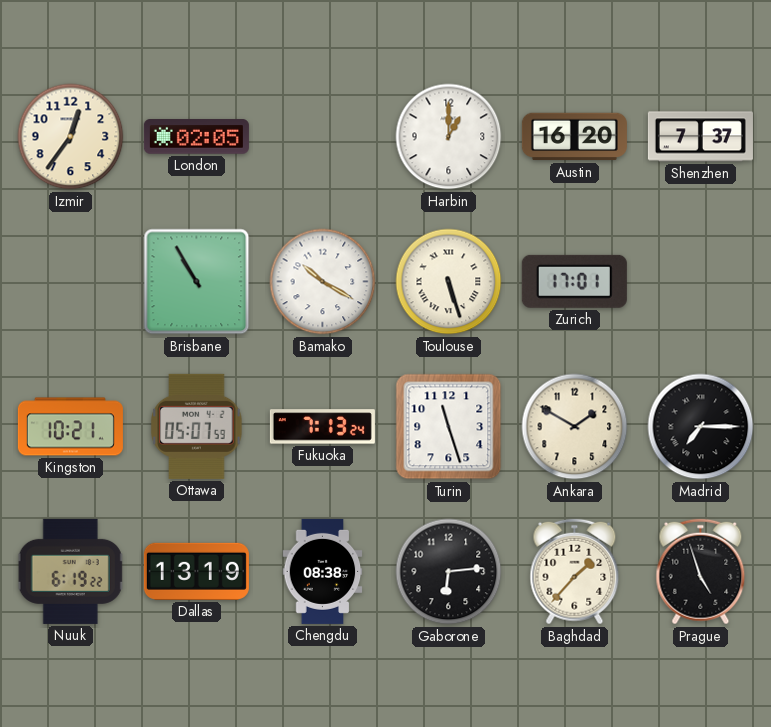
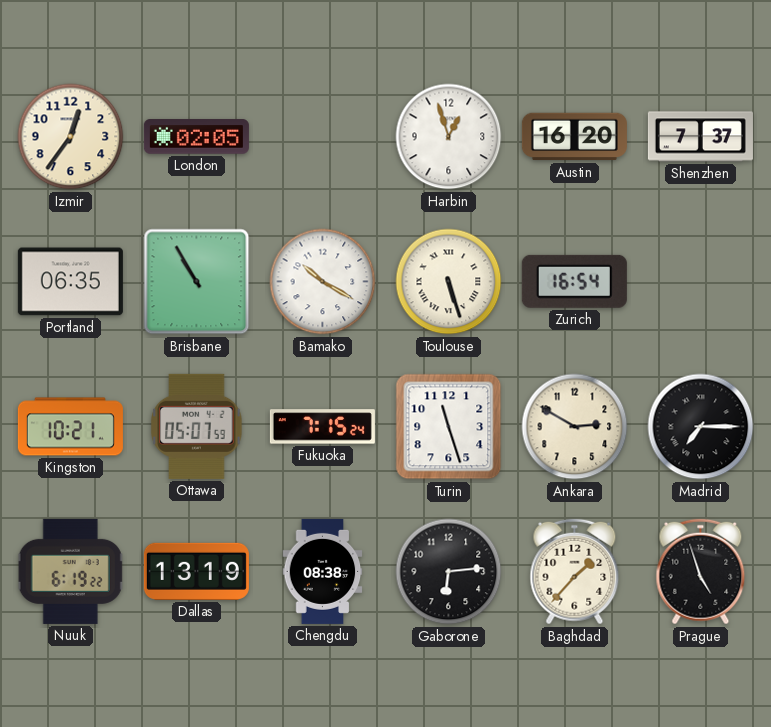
Harbin: 1:00 -> 12:57 (449, 137)
Portland: none -> 06:35 (70, 282)
Zurich: 17:01 -> 16:54 (574, 281)
Fukuoka: 7:13 -> 7:15 (322, 427)
Ankara: 1:50 -> 2:50 (575, 427)
